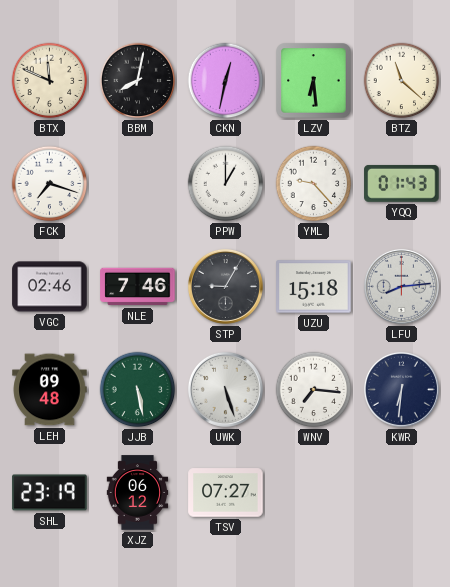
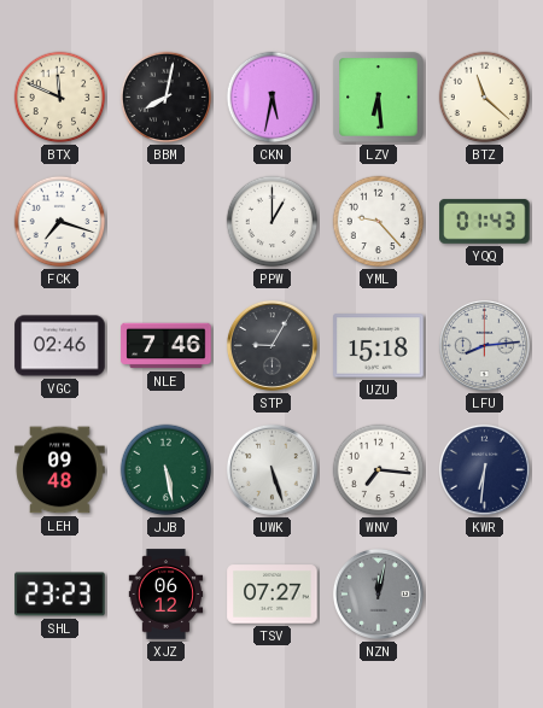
CKN: 12:32 -> 5:32 (273, 98)
SHL: 23:19 -> 23:23 (60, 595)
NZN: none -> 12:02 (378, 593)
